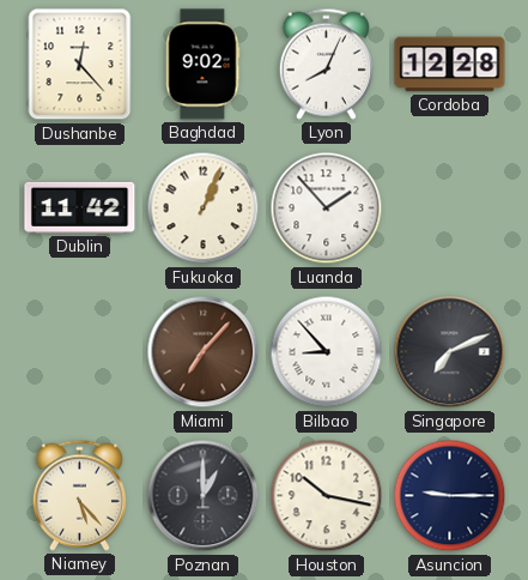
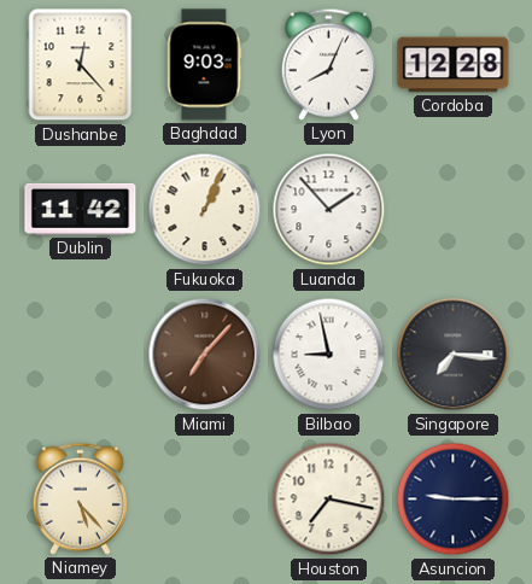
Baghdad: 9:02 -> 9:03 (205, 65)
Bilbao: 8:53 -> 8:58 (329, 355)
Singapore: 7:11 -> 7:16 (454, 355)
Poznan: 1:00 -> none (204, 496)
Houston: 10:17 -> 7:17 (329, 500)
